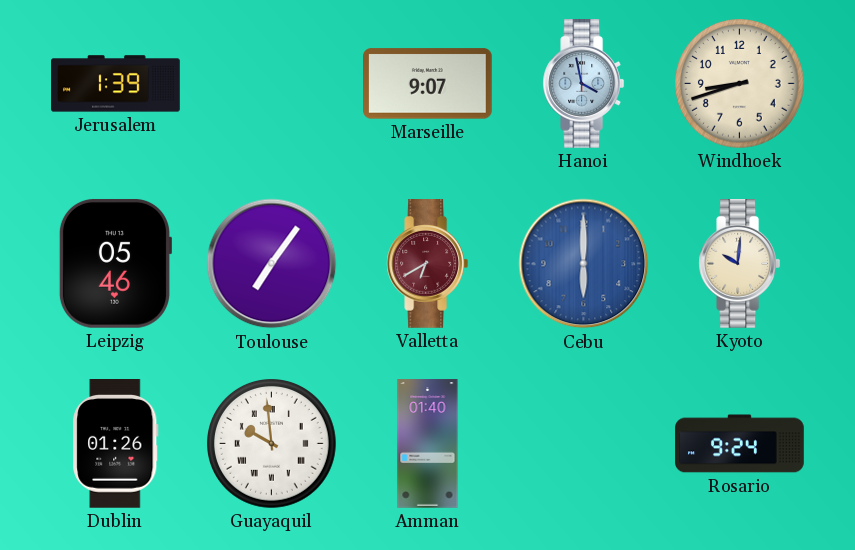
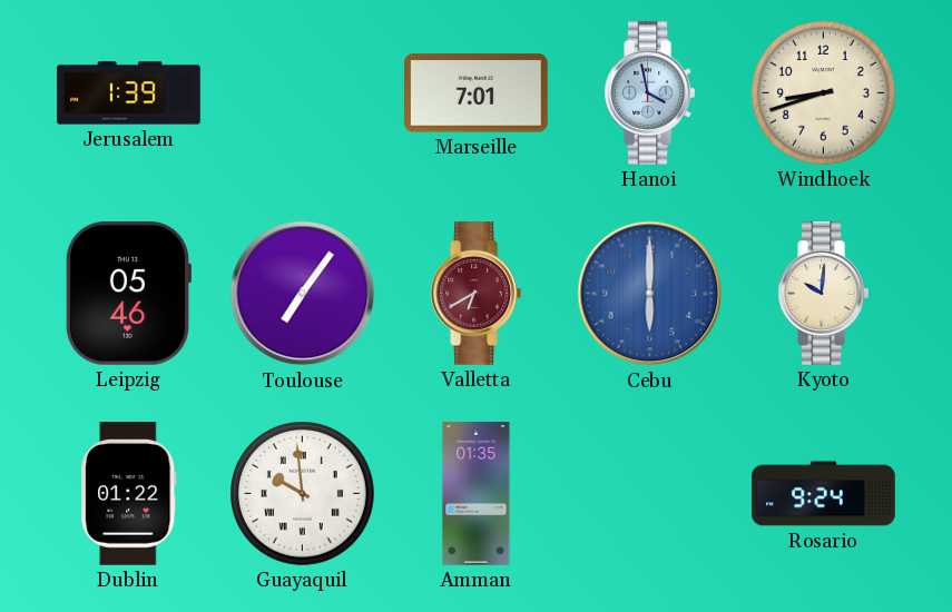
Marseille: 9:07 -> 7:01 (477, 93)
Dublin: 01:26 -> 01:22 (129, 494)
Amman: 01:40 -> 01:35 (477, 494)
